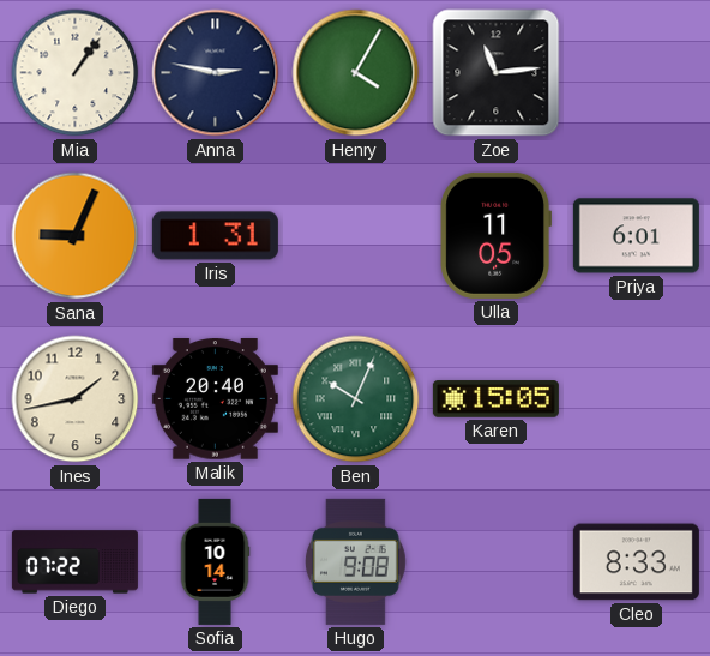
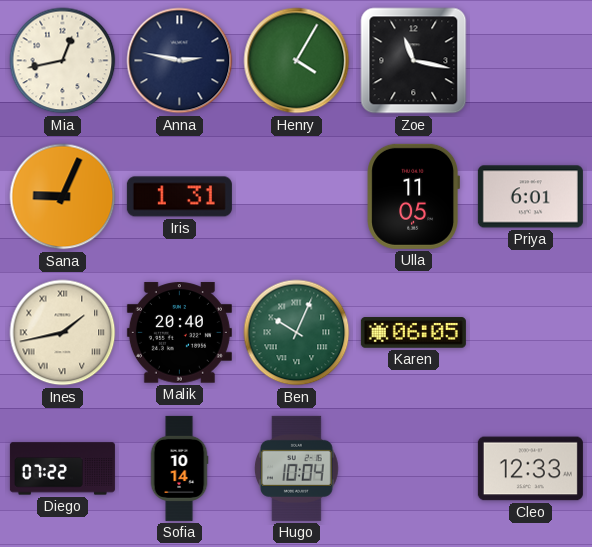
Mia: 1:06 -> 12:43 (63, 61)
Zoe: 11:14 -> 11:17 (414, 61)
Ines numerals: Arabic -> Roman (63, 333)
Karen: 15:05 -> 06:05 (413, 333)
Hugo: 9:08 -> 10:04 (297, 468)
Cleo: 8:33 -> 12:33 (530, 469)
